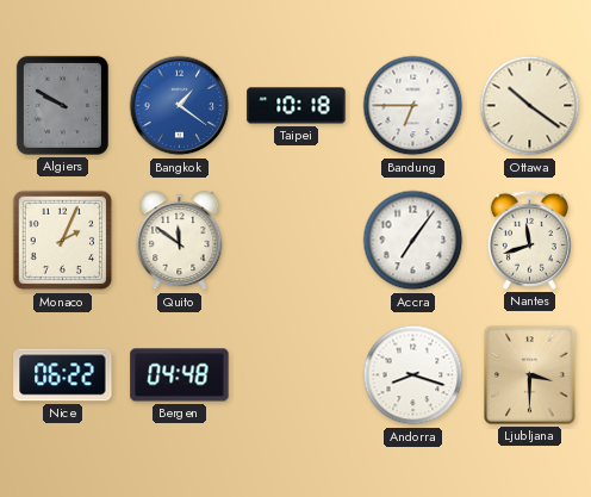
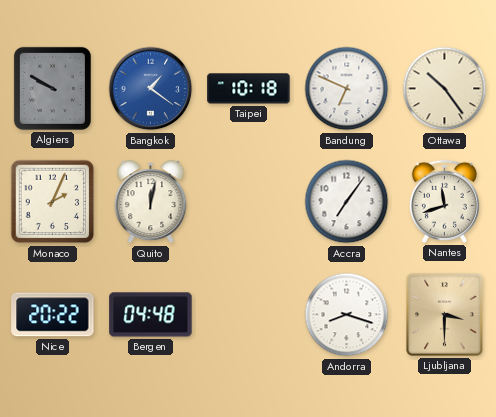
Bandung: 6:45 -> 6:49 (347, 89)
Ottawa: 10:21 -> 10:24 (445, 89)
Quito: 11:51 -> 12:02 (151, 202)
Nice: 06:22 -> 20:22 (53, 315)
